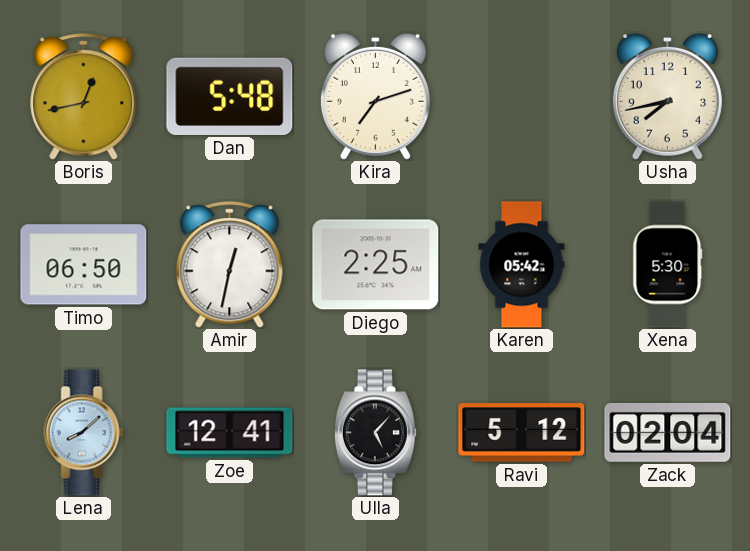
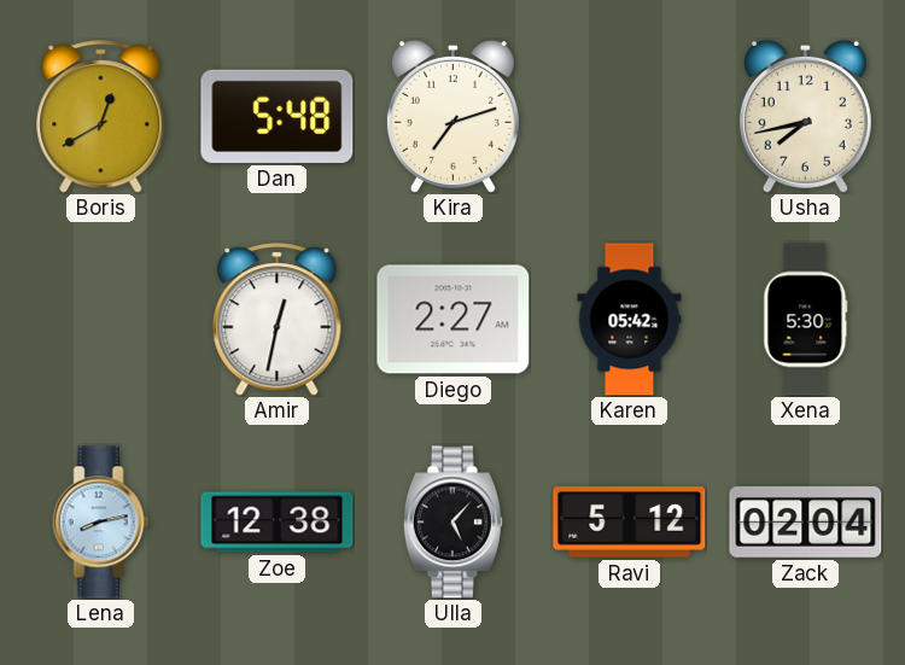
Boris: 12:43 -> 12:40 (101, 117)
Timo: 06:50 -> none (84, 265)
Diego: 2:25 -> 2:27 (454, 320)
Lena: 8:08 -> 8:13 (101, 523)
Zoe: 12:41 -> 12:38 (278, 523)
